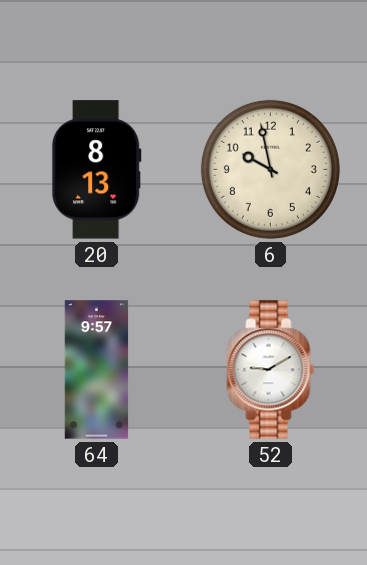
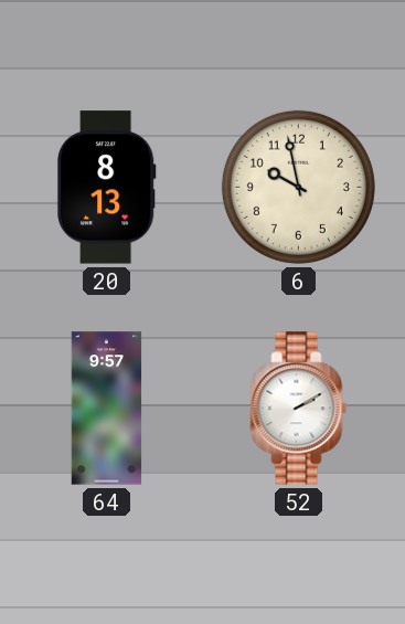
52: 9:10 -> 2:10 (299, 409)
